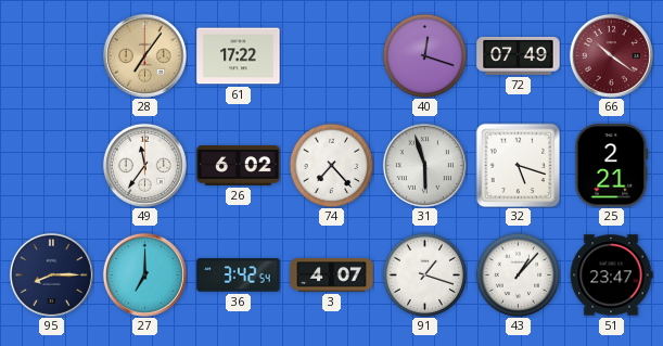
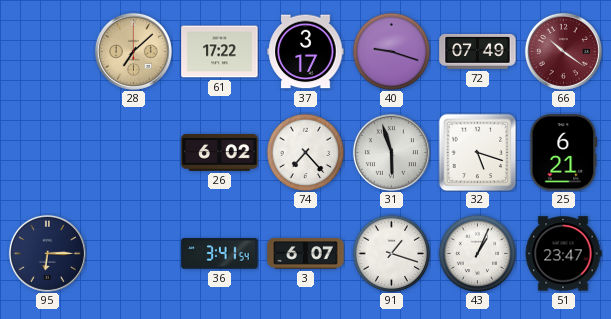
28: 7:06 -> 7:08 (133, 51)
37: none -> 3:17 (306, 52)
40: 12:18 -> 9:18 (391, 51)
49: 11:36 -> none (144, 165)
25: 2:21 -> 6:21 (564, 153)
95: 8:15 -> 6:15 (47, 253)
27: 7:00 -> none (144, 274)
36: 3:42 -> 3:41 (220, 254)
3: 4:07 -> 6:07 (306, 254)
43: 1:07 -> 1:04 (477, 253)
